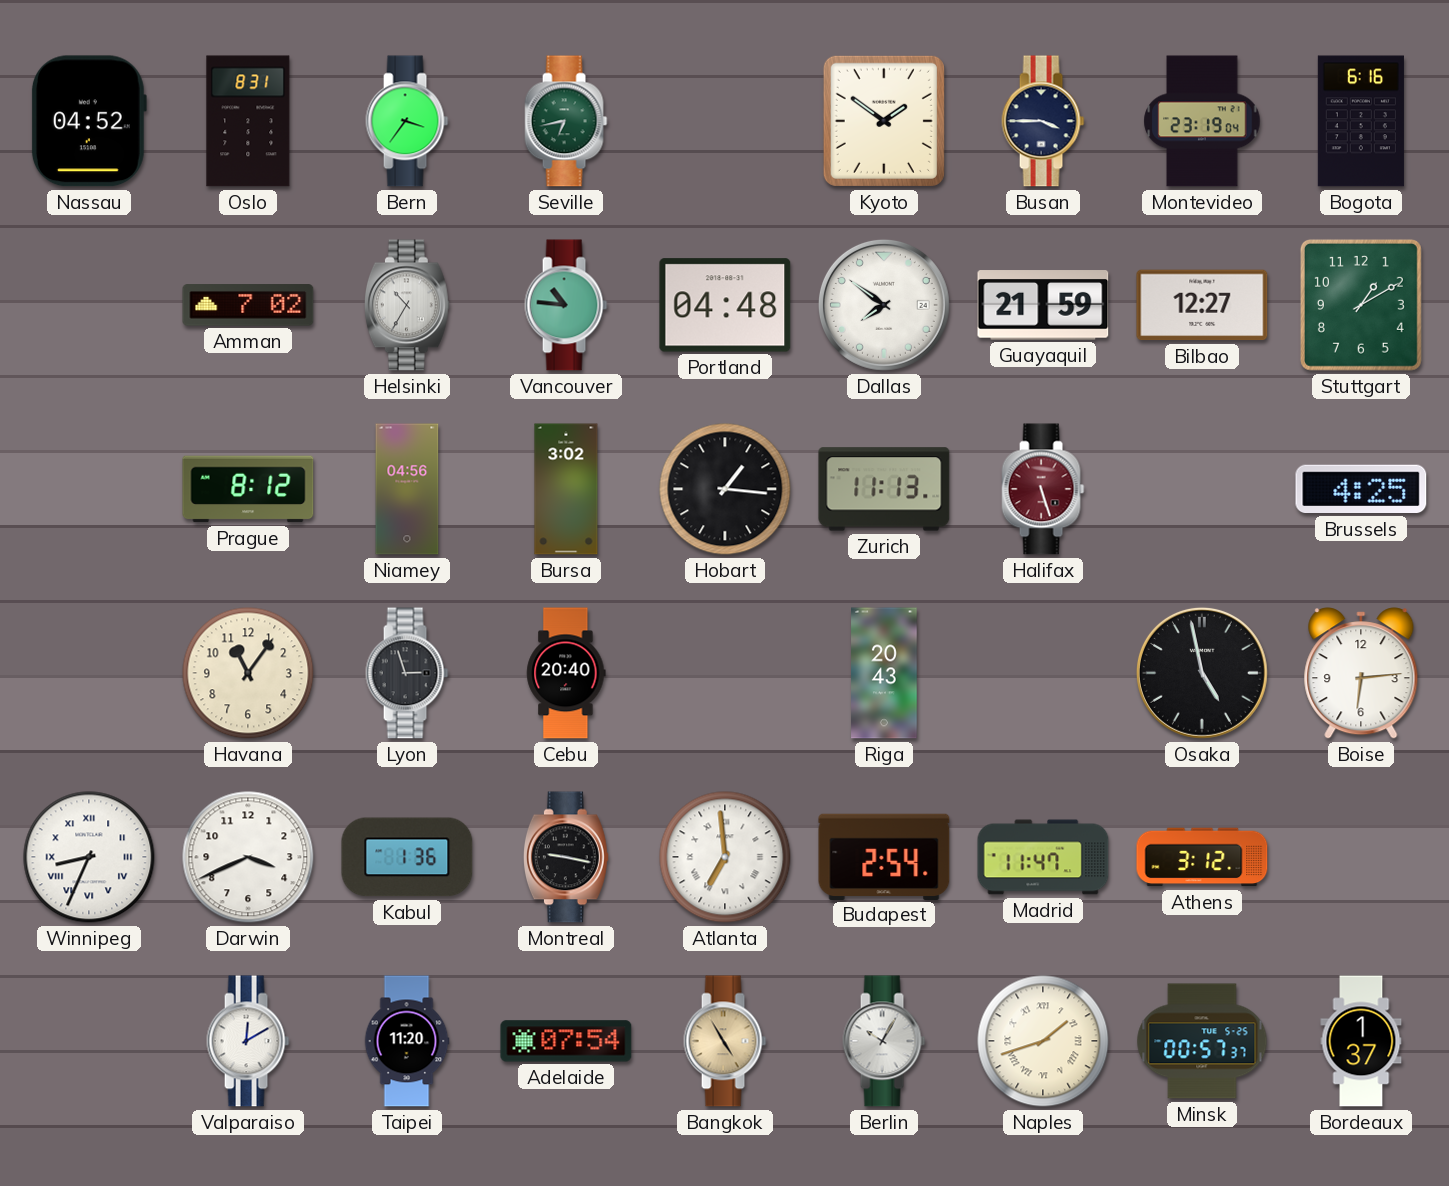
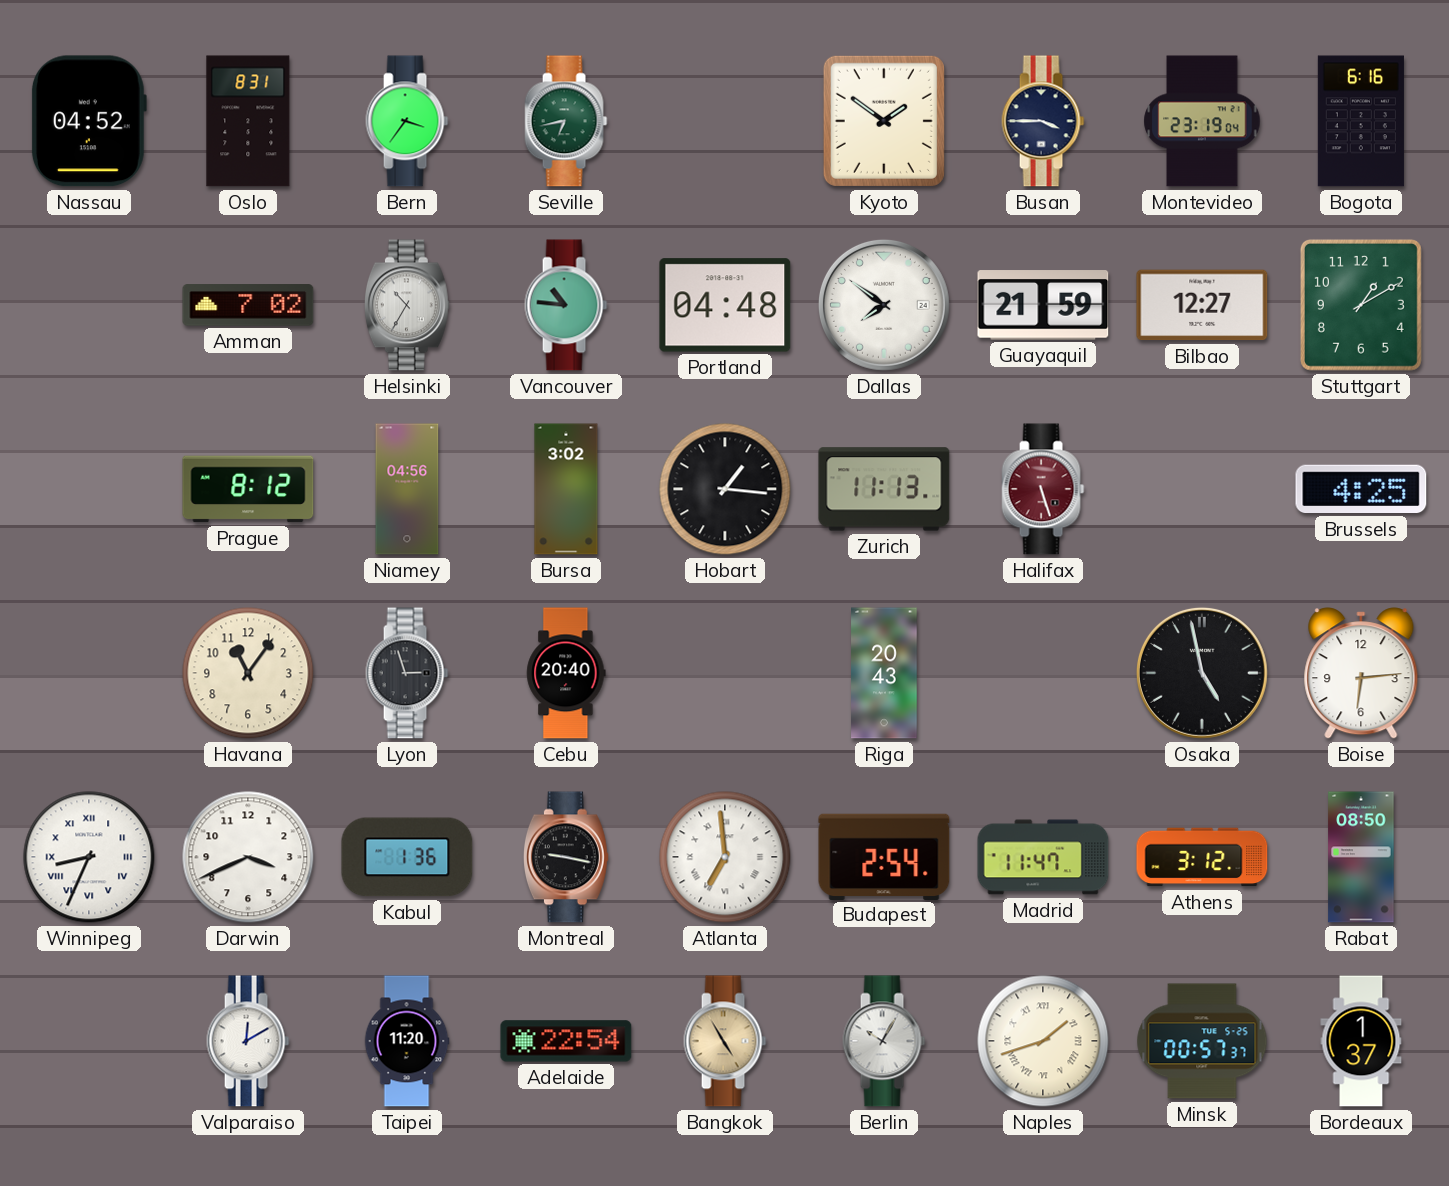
Rabat: none -> 08:50 (1361, 857)
Adelaide: 07:54 -> 22:54 (566, 1041)
